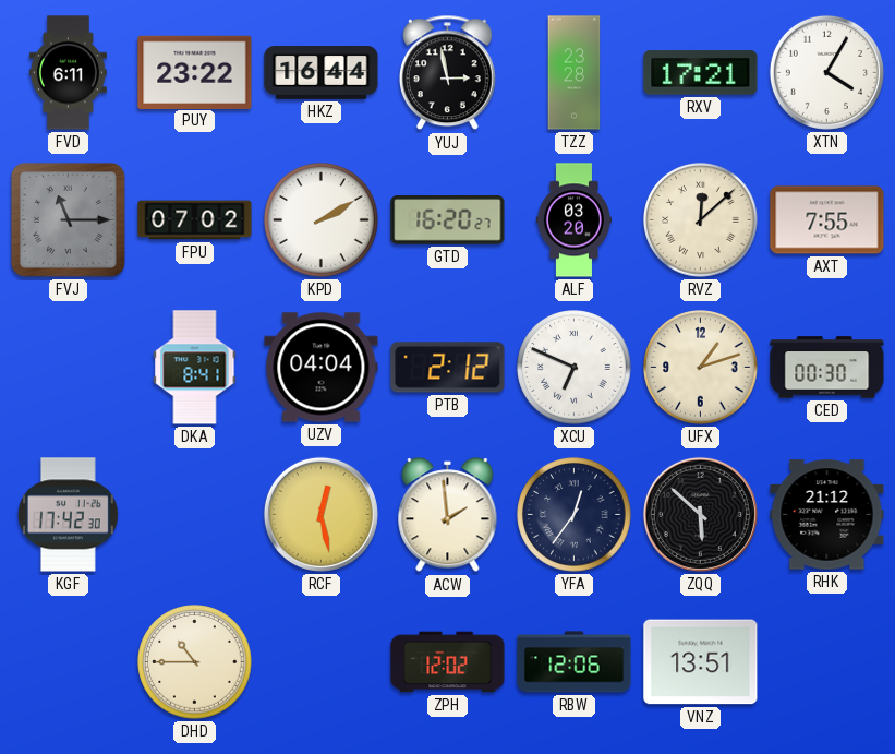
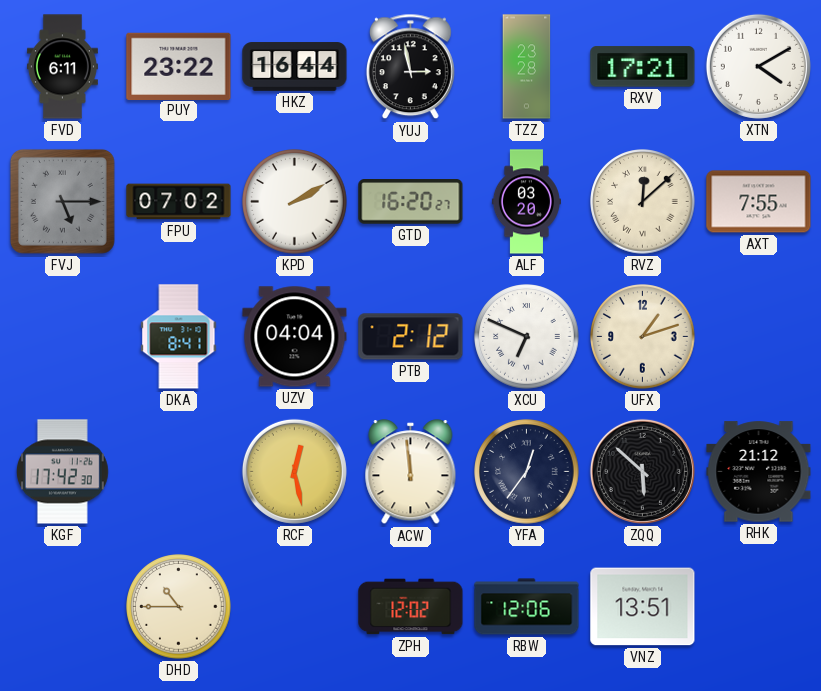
XTN: 4:05 -> 4:10 (758, 66)
FVJ: 11:15 -> 5:15 (62, 201)
CED: 00:30 -> none (827, 368)
ACW: 1:59 -> 11:59 (411, 472)
